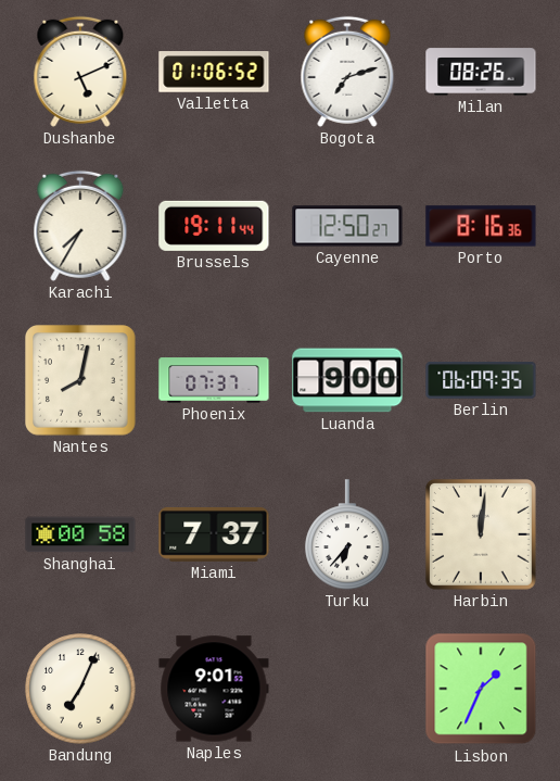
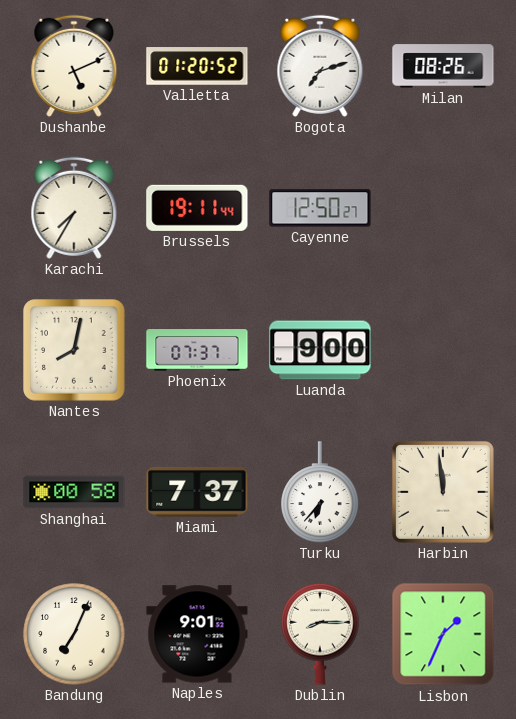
Valletta: 01:06 -> 01:20 (197, 66)
Porto: 8:16 -> none (481, 226)
Berlin: 06:09 -> none (481, 381)
Harbin: 12:01 -> 11:59 (443, 492)
Dublin: none -> 8:15 (320, 634)
